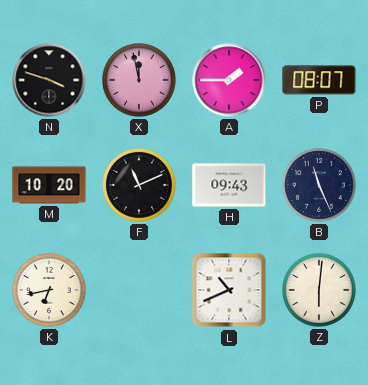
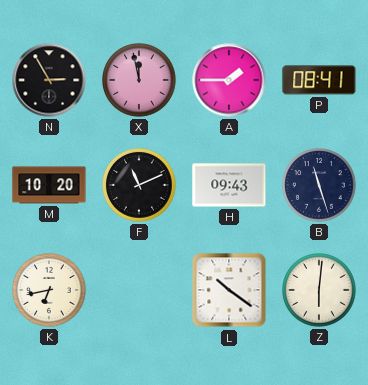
N: 3:48 -> 2:55 (49, 80)
P: 08:07 -> 08:41 (319, 80)
B: 11:26 -> 11:27 (320, 186)
L: 10:41 -> 10:21 (229, 290)
